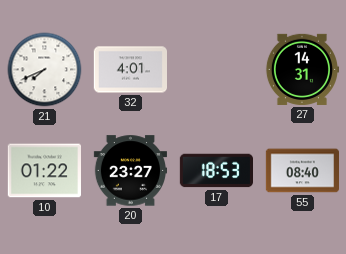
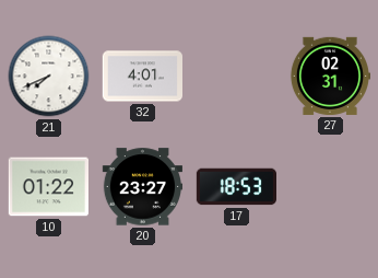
27: 14:31 -> 02:31 (329, 76)
55: 08:40 -> none (302, 171)
